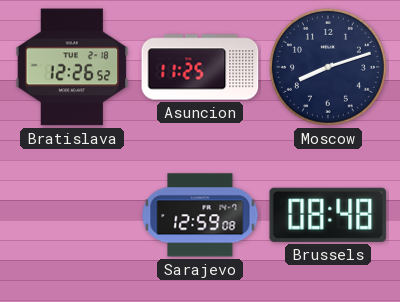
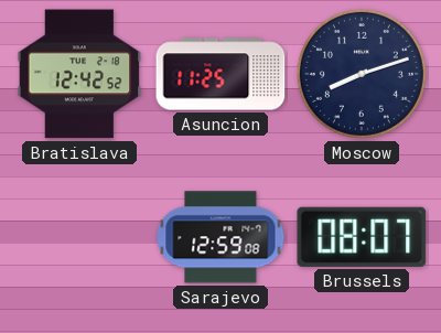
Bratislava: 12:26 -> 12:42 (79, 74)
Brussels: 08:48 -> 08:07 (362, 237)
